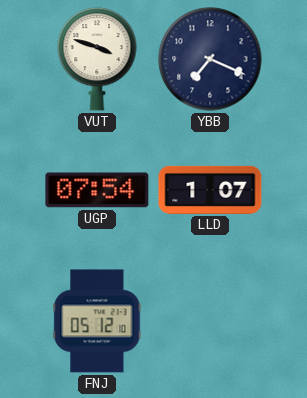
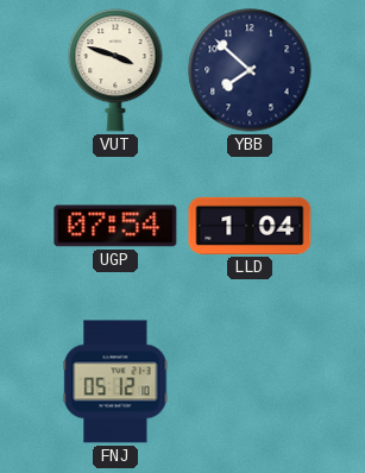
YBB: 7:19 -> 7:52 (250, 70)
LLD: 1:07 -> 1:04 (250, 226)
